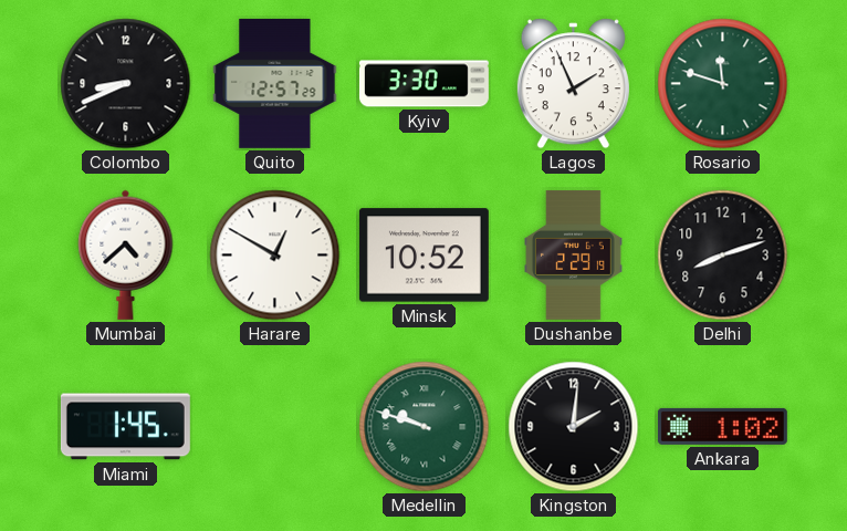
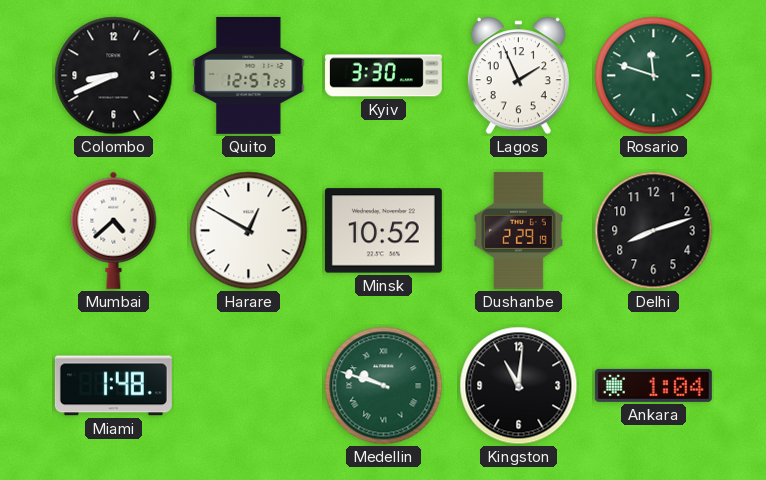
Miami: 1:45 -> 1:48 (113, 386)
Kingston: 2:01 -> 11:01 (519, 386)
Ankara: 1:02 -> 1:04 (653, 385)
